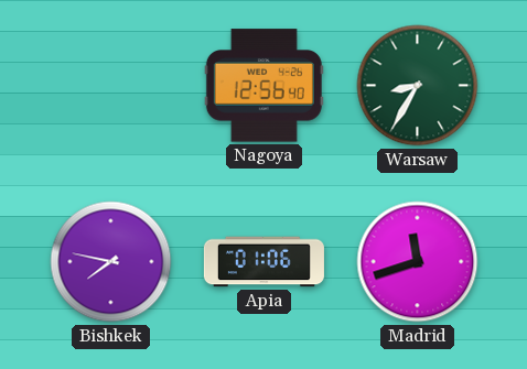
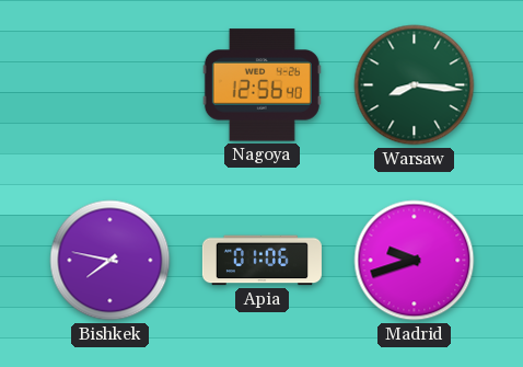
Warsaw: 8:35 -> 8:16 (415, 85)
Madrid: 11:42 -> 9:42 (415, 261)
